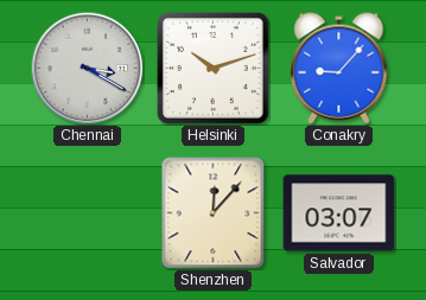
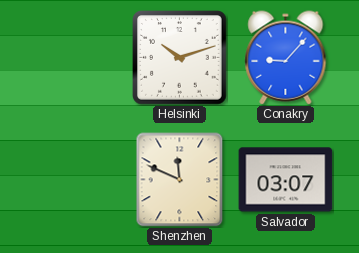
Chennai: 3:20 -> none (87, 68)
Shenzhen: 12:07 -> 11:49 (180, 180)
